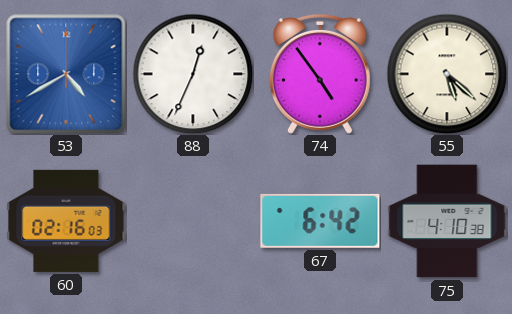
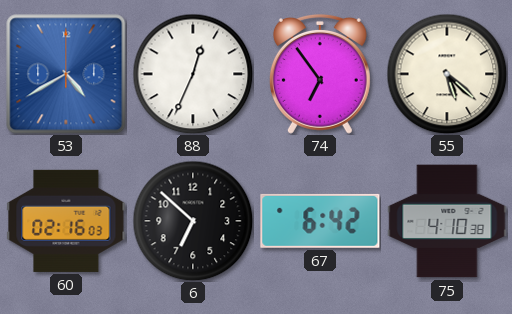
74: 4:54 -> 6:54 (320, 74)
6: none -> 6:52 (193, 221)
